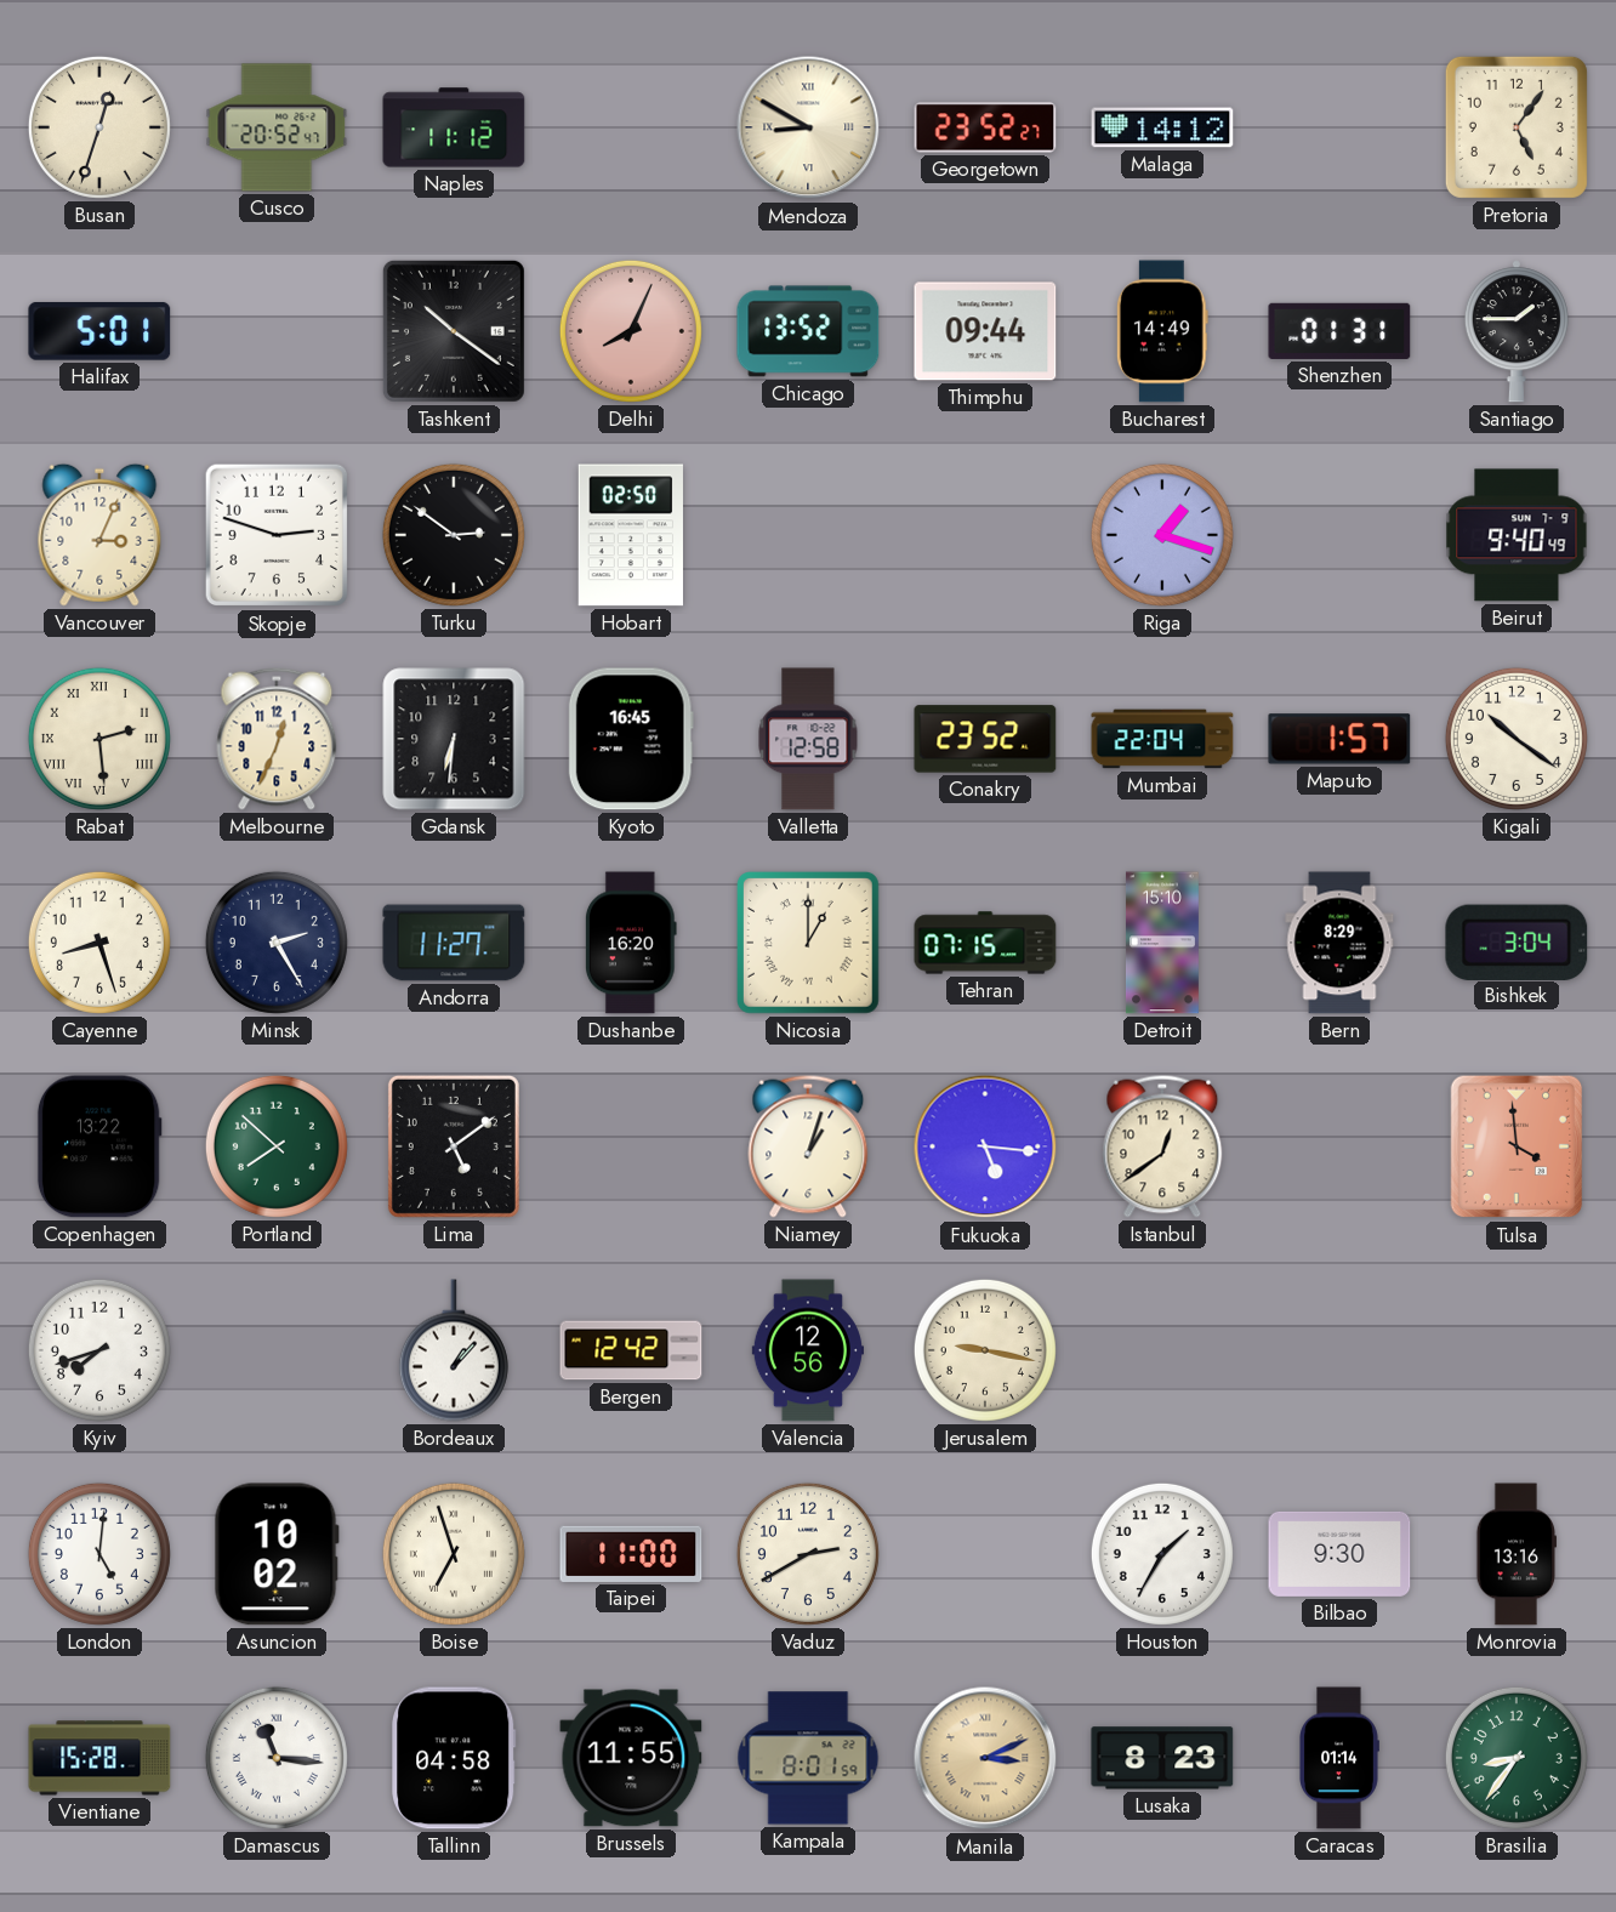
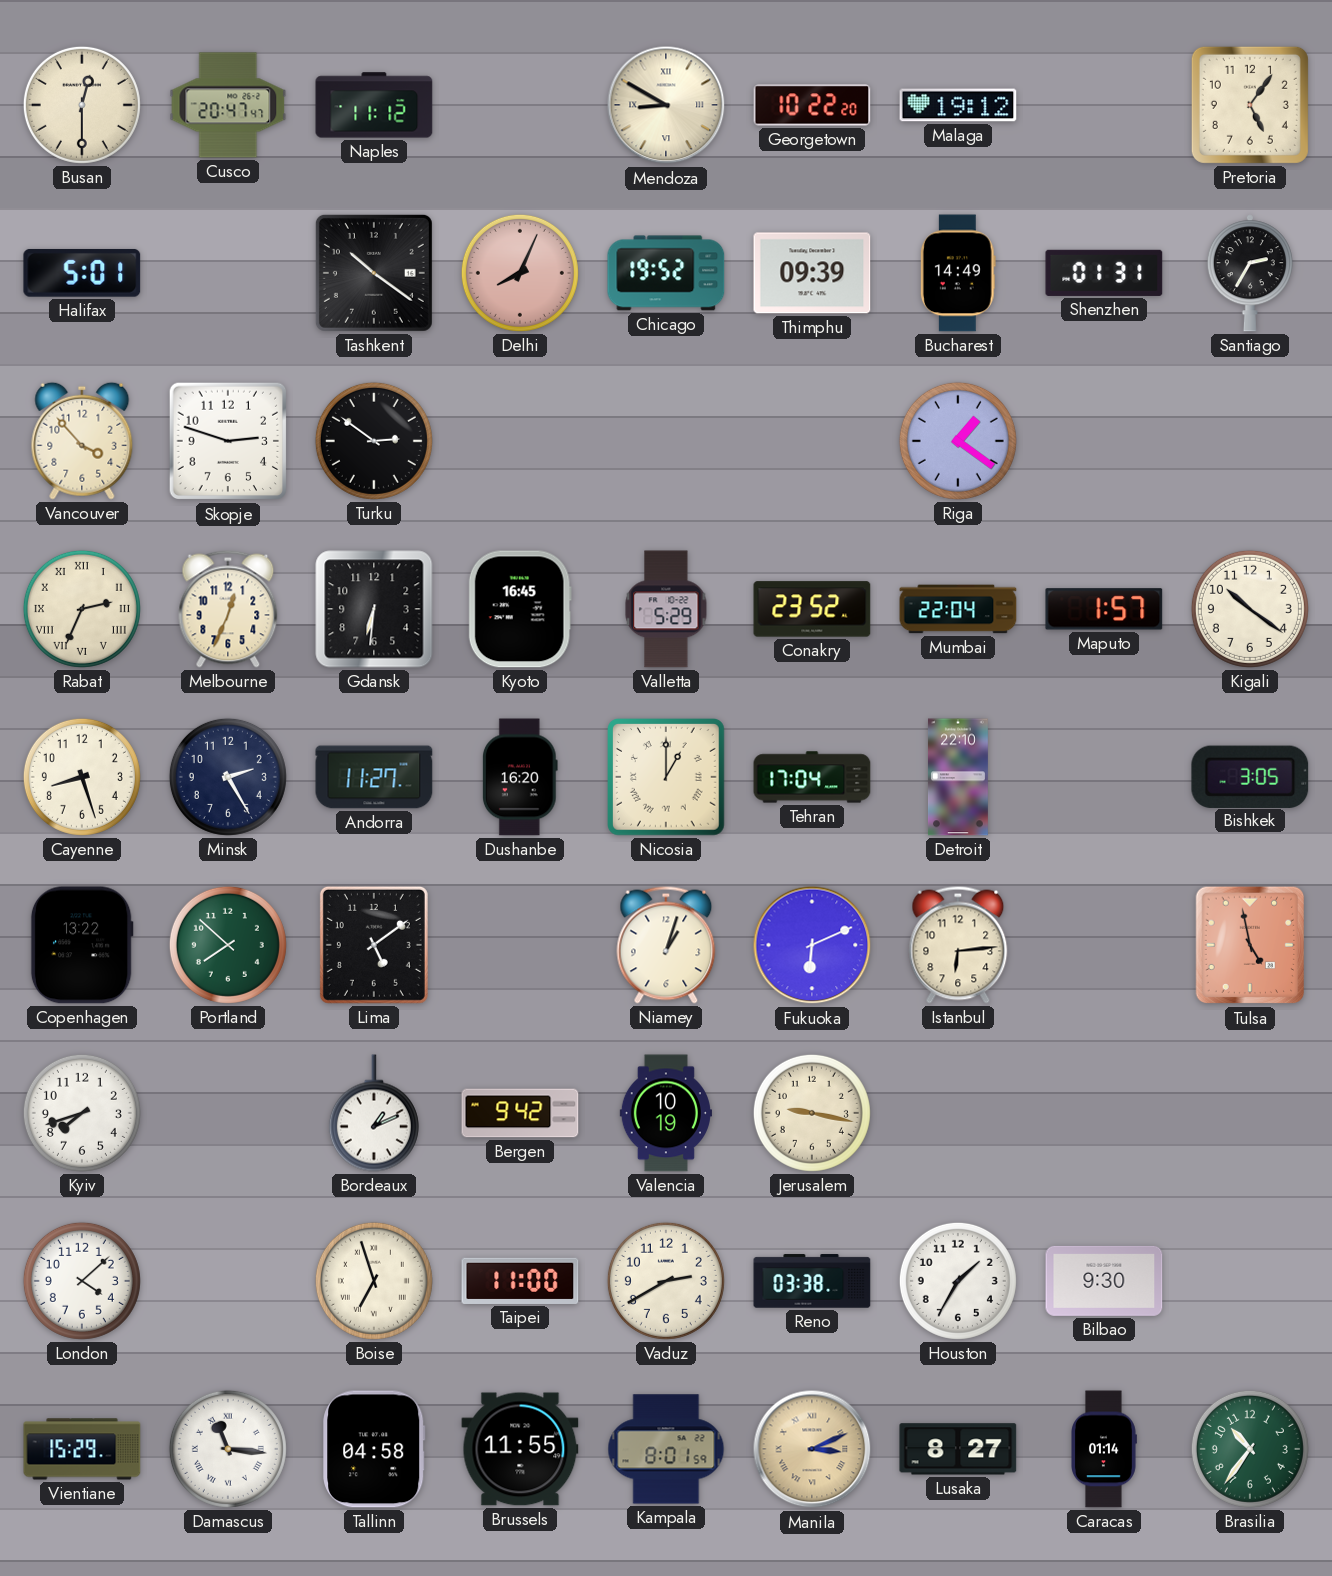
Busan: 12:33 -> 12:30 (82, 105)
Cusco: 20:52 -> 20:47 (228, 105)
Georgetown: 23:52 -> 10:22 (812, 105)
Malaga: 14:12 -> 19:12 (958, 105)
Chicago: 13:52 -> 19:52 (666, 273)
Thimphu: 09:44 -> 09:39 (812, 273)
Santiago: 1:45 -> 2:35 (1250, 273)
Vancouver: 3:04 -> 3:53 (82, 441)
Hobart: 02:50 -> none (631, 535)
Riga: 1:18 -> 1:21 (958, 441)
Beirut: 9:40 -> none (1517, 535)
Rabat: 2:29 -> 2:34 (82, 609)
Valletta: 12:58 -> 5:29 (666, 609)
Tehran: 07:15 -> 17:04 (812, 777)
Detroit: 15:10 -> 22:10 (958, 777)
Bern: 8:29 -> none (1339, 943)
Bishkek: 3:04 -> 3:05 (1250, 776)
Fukuoka: 5:16 -> 6:11 (812, 945)
Istanbul: 12:39 -> 6:14 (958, 945)
Tulsa: 3:59 -> 4:58 (1250, 945)
Bordeaux: 1:07 -> 1:11 (374, 1113)
Bergen: 12:42 -> 9:42 (520, 1113)
Valencia: 12:56 -> 10:19 (666, 1113)
London: 5:01 -> 4:08 (82, 1281)
Asuncion: 10:02 -> none (277, 1554)
Reno: none -> 03:38 (812, 1281)
Monrovia: 13:16 -> none (1515, 1554)
Vientiane: 15:28 -> 15:29 (82, 1449)
Lusaka: 8:23 -> 8:27 (958, 1449)
Brasilia: 8:36 -> 10:36 (1250, 1449)
